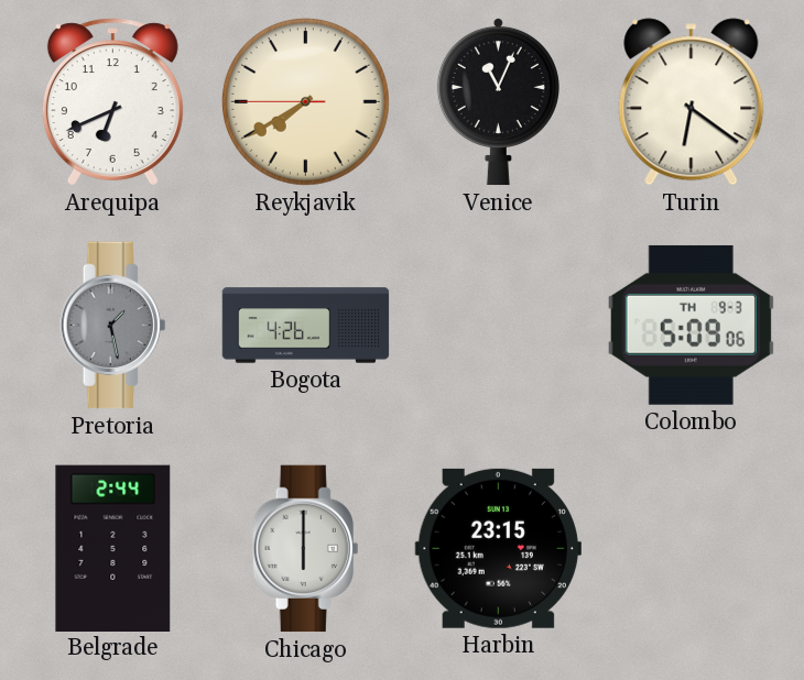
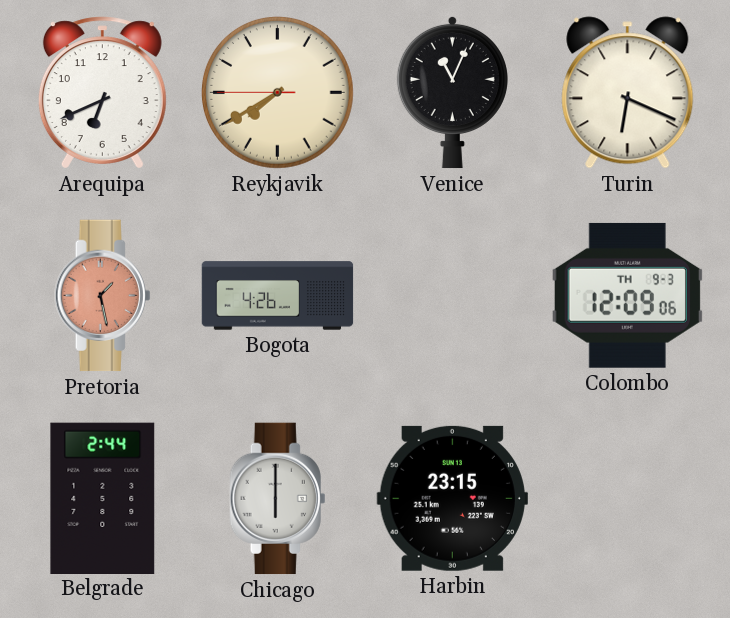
Turin: 6:21 -> 6:19 (628, 93)
Pretoria dial: grey -> salmon (103, 296)
Colombo: 5:09 -> 12:09 (627, 295)
